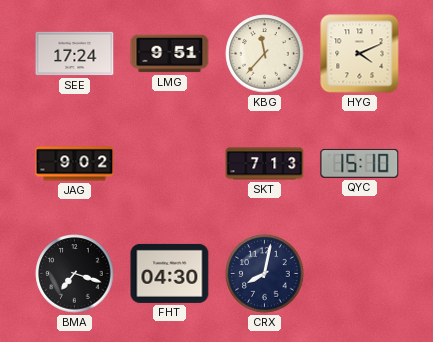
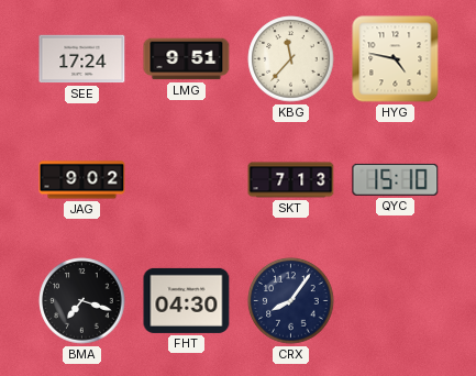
HYG: 4:11 -> 4:47 (396, 59)
CRX: 8:02 -> 8:06 (291, 301)
